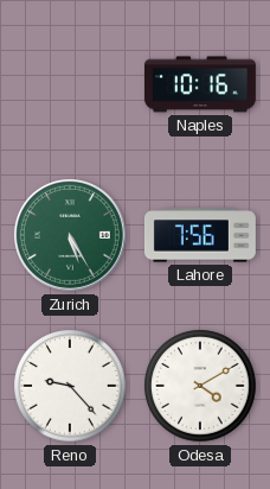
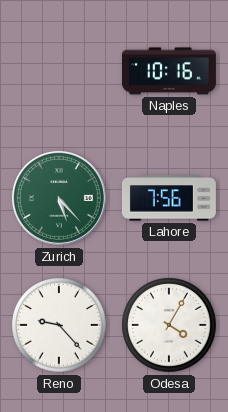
Zurich: 5:25 -> 5:23 (59, 198)
Odesa: 4:10 -> 4:05 (169, 325)
